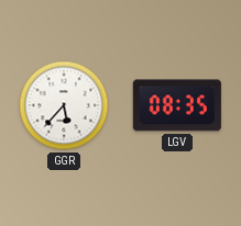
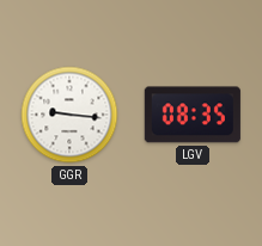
GGR: 5:37 -> 9:16 (69, 115)
